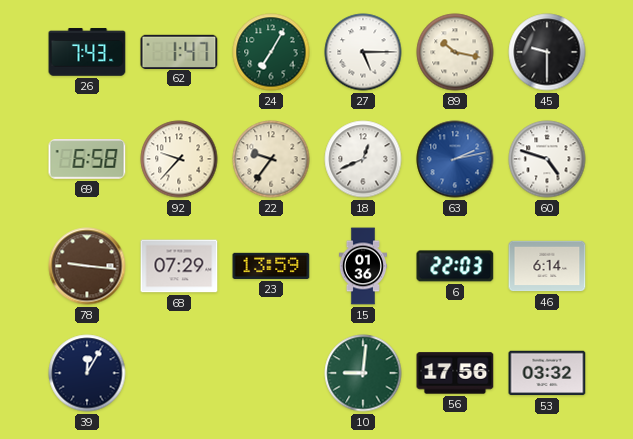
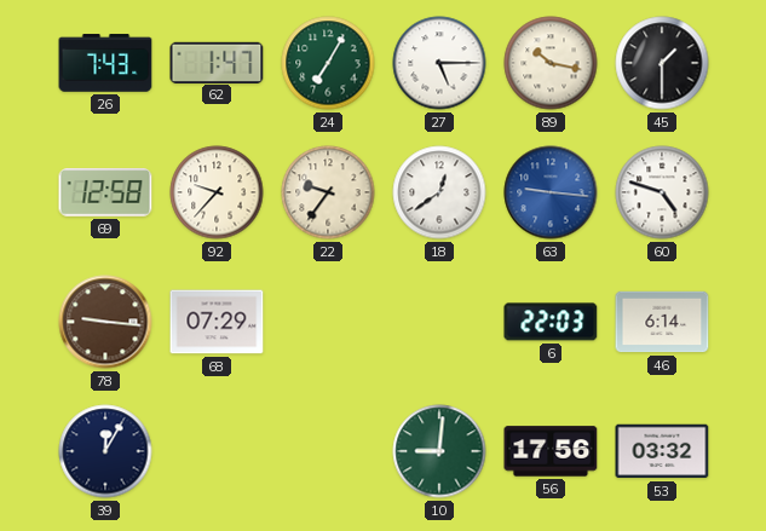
45: 9:30 -> 1:30 (662, 63)
69: 6:58 -> 12:58 (105, 192)
18: 12:41 -> 12:39 (439, 192)
63: 2:13 -> 9:16 (551, 192)
23: 13:59 -> none (271, 266)
15: 01:36 -> none (362, 266)
